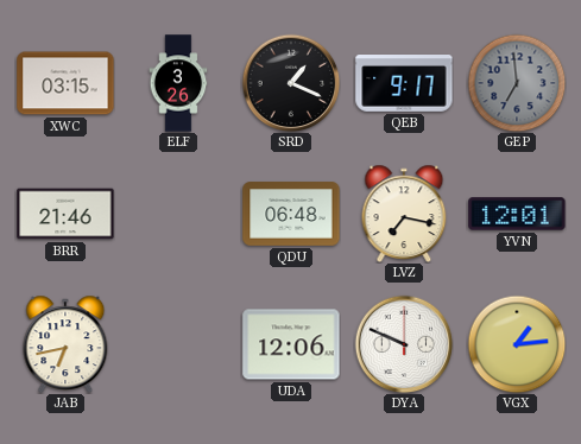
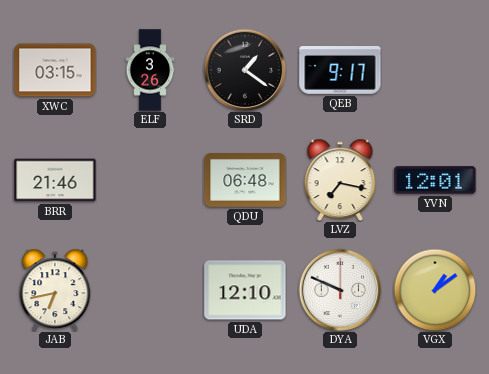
SRD: 1:19 -> 1:21 (245, 70)
GEP: 6:59 -> none (517, 83)
UDA: 12:06 -> 12:10 (245, 290)
VGX: 1:14 -> 1:09 (435, 290)
